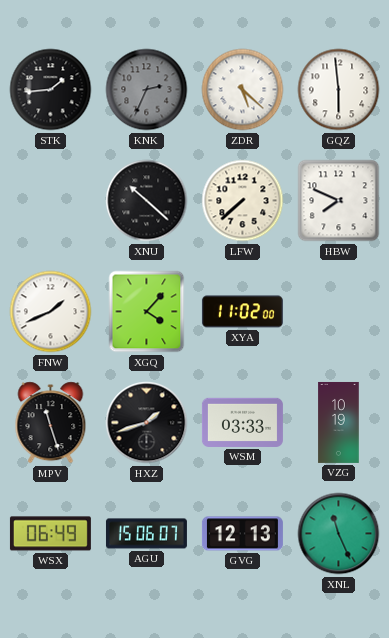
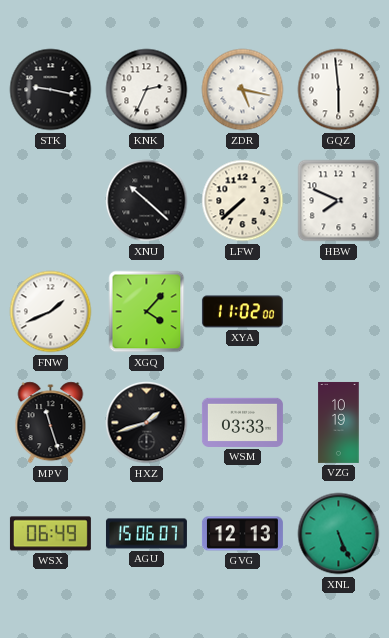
STK: 1:44 -> 9:17 (51, 90)
KNK dial: grey -> white (147, 90)
ZDR: 5:22 -> 5:17 (243, 90)
XNL: 11:26 -> 5:26 (339, 534)
